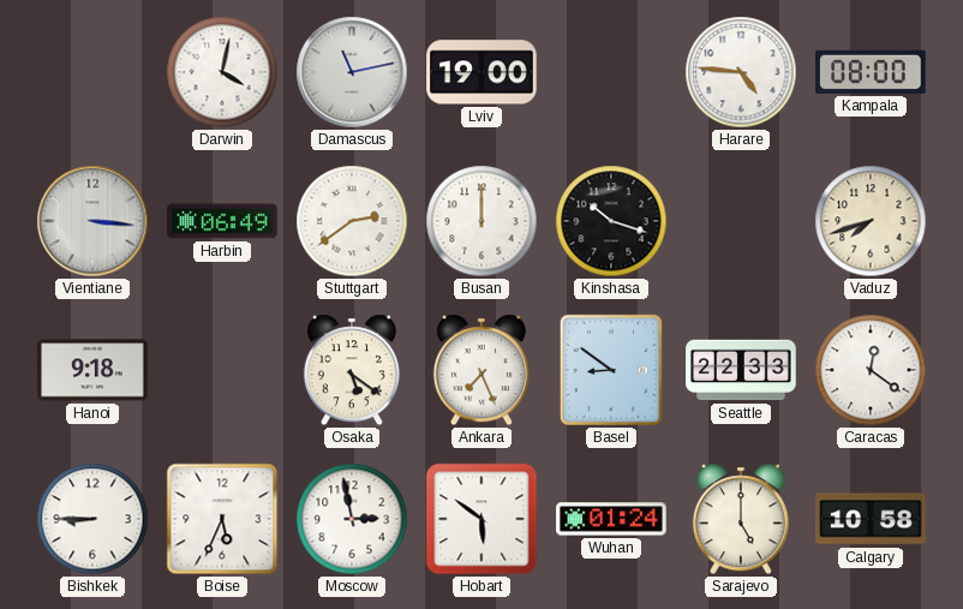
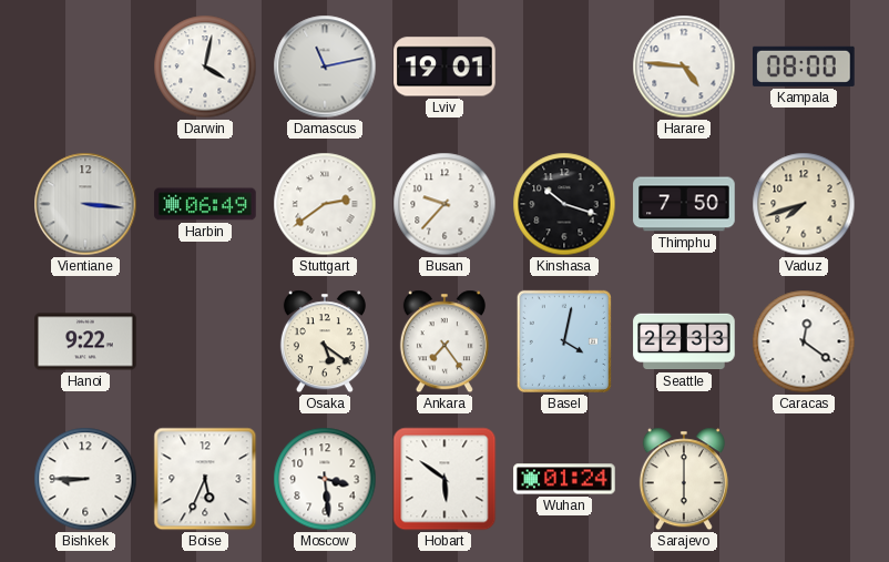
Lviv: 19:00 -> 19:01 (445, 67)
Busan: 12:00 -> 9:37 (445, 204)
Thimphu: none -> 7:50 (684, 204)
Hanoi: 9:18 -> 9:22 (85, 341)
Ankara: 7:26 -> 7:24 (445, 341)
Basel: 8:51 -> 4:02 (564, 341)
Moscow: 2:58 -> 3:29 (325, 479)
Sarajevo: 5:00 -> 6:00 (684, 479)
Calgary: 10:58 -> none (871, 519)
